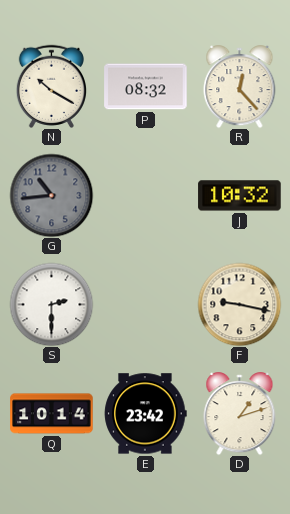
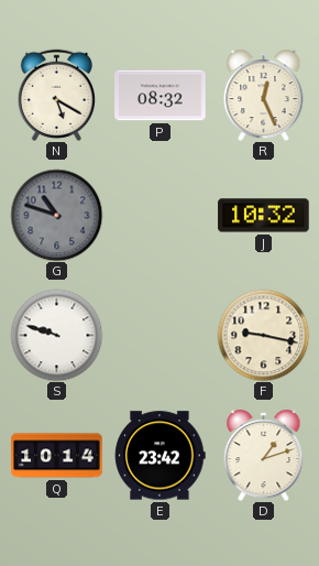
N: 10:20 -> 5:20 (56, 95)
R: 12:23 -> 12:26 (264, 96)
G: 10:44 -> 10:48 (56, 215)
S: 2:30 -> 9:48 (56, 335)
